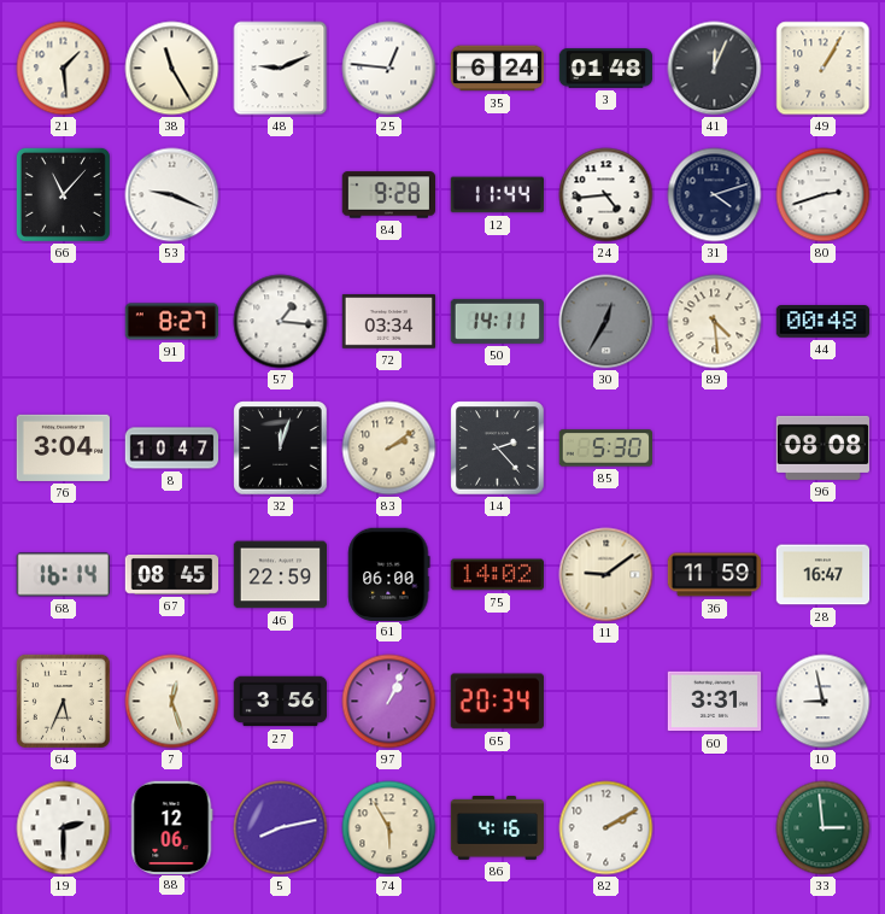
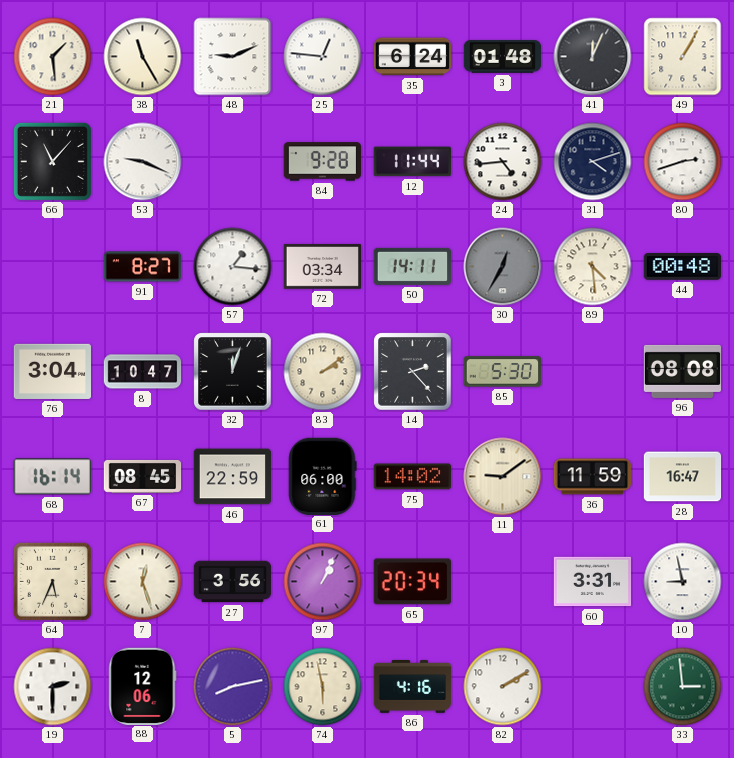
74: 5:55 -> 5:58 (323, 687)
